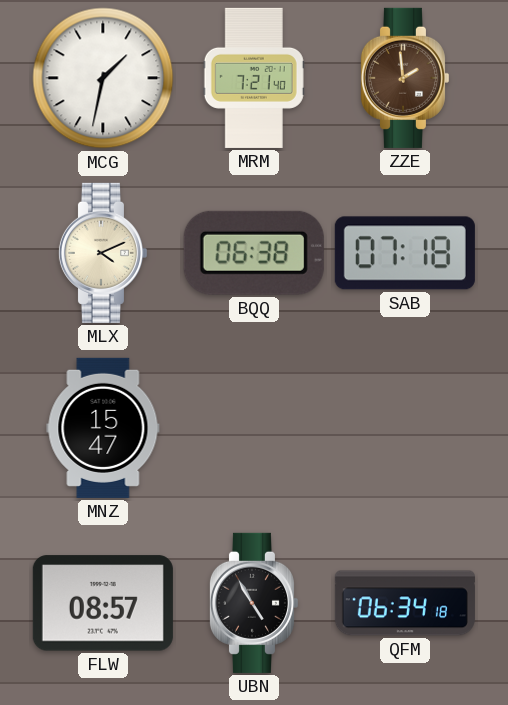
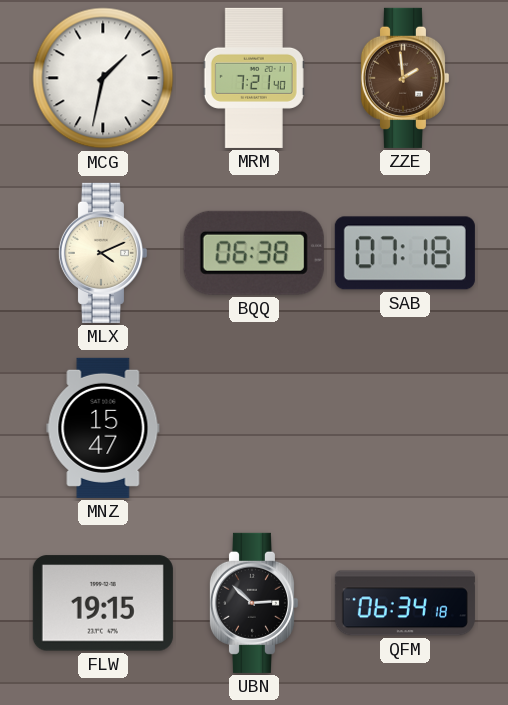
FLW: 08:57 -> 19:15 (103, 603)
UBN: 4:55 -> 2:52 (253, 603)
